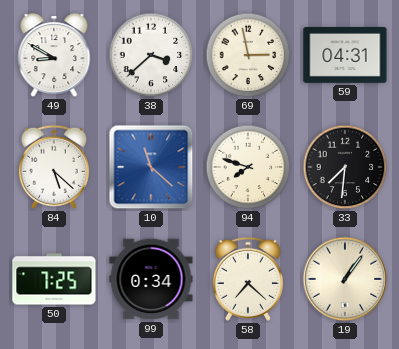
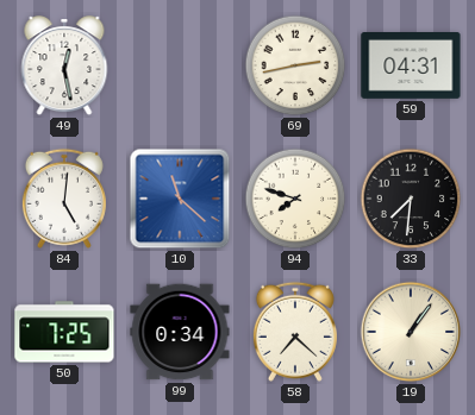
49: 8:50 -> 12:28 (64, 67)
38: 3:38 -> none (151, 55)
69: 2:58 -> 2:43 (295, 65)
84: 5:22 -> 5:01 (64, 199)
